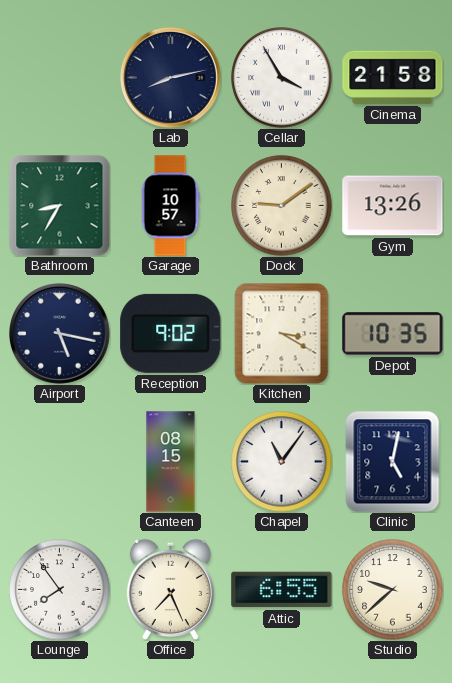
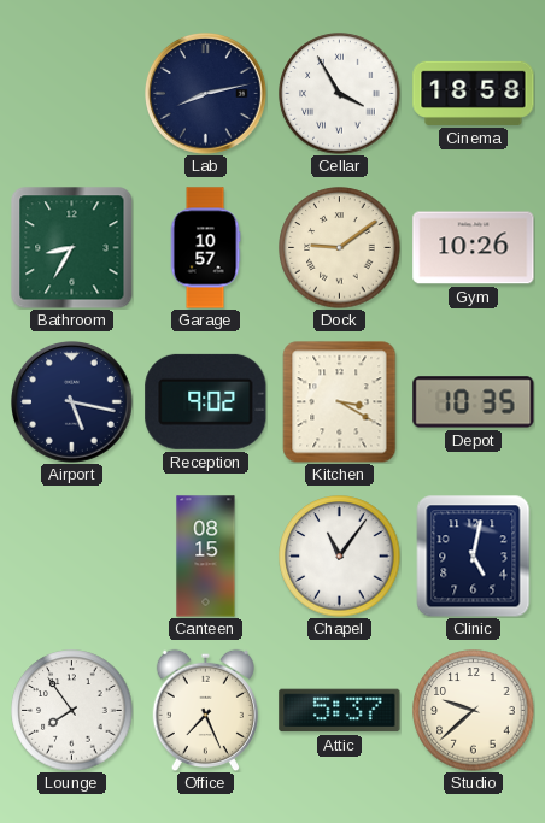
Cinema: 21:58 -> 18:58 (474, 93)
Gym: 13:26 -> 10:26 (474, 248)
Attic: 6:55 -> 5:37 (340, 711)
